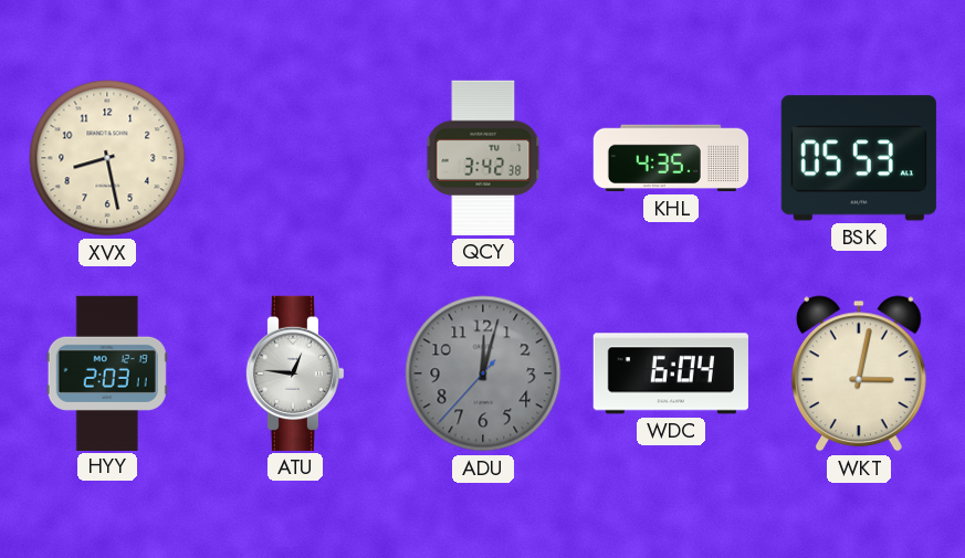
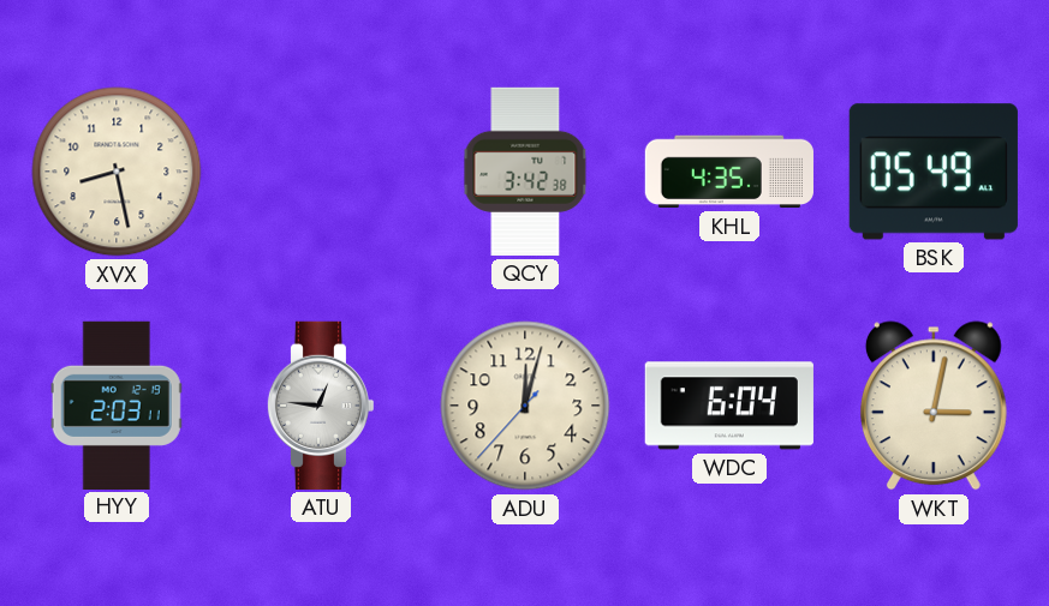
BSK: 05:53 -> 05:49 (934, 172)
ADU dial: grey -> cream (525, 406)
